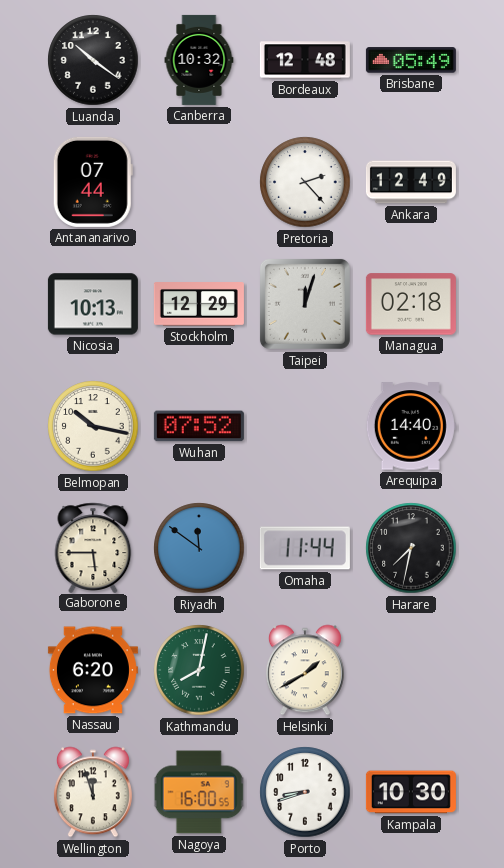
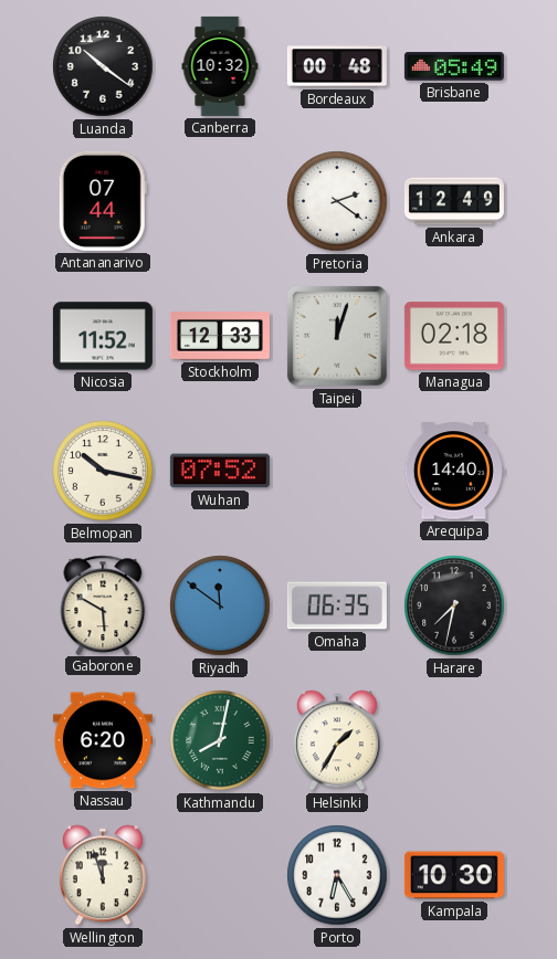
Bordeaux: 12:48 -> 00:48 (337, 66)
Pretoria: 2:23 -> 2:21 (337, 201)
Nicosia: 10:13 -> 11:52 (103, 336)
Stockholm: 12:29 -> 12:33 (220, 337)
Gaborone: 5:45 -> 5:50 (103, 604)
Omaha: 11:44 -> 06:35 (337, 605)
Helsinki: 1:40 -> 1:35 (337, 740)
Nagoya: 16:00 -> none (199, 792)
Porto: 8:42 -> 6:25 (337, 875)
